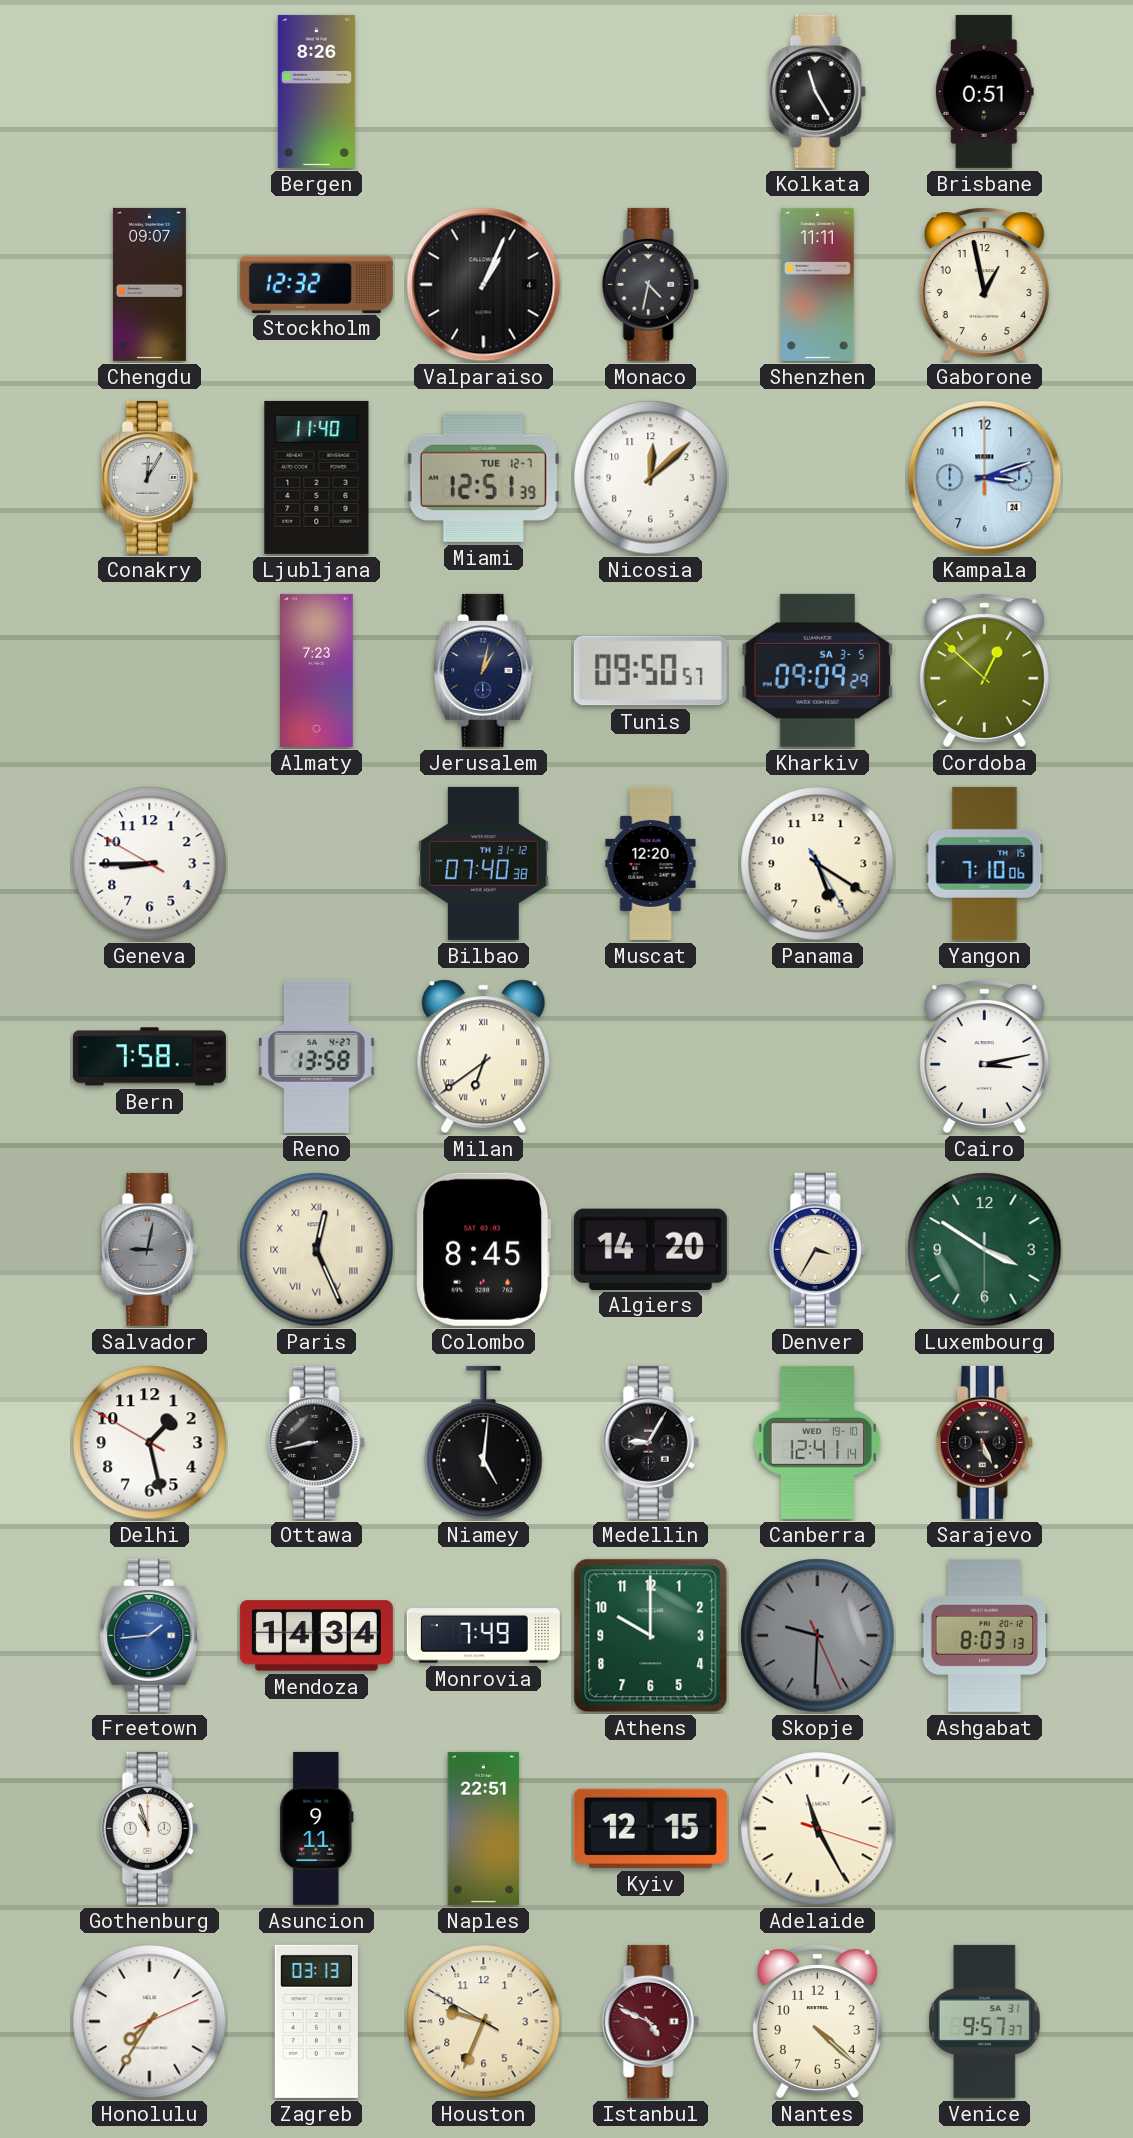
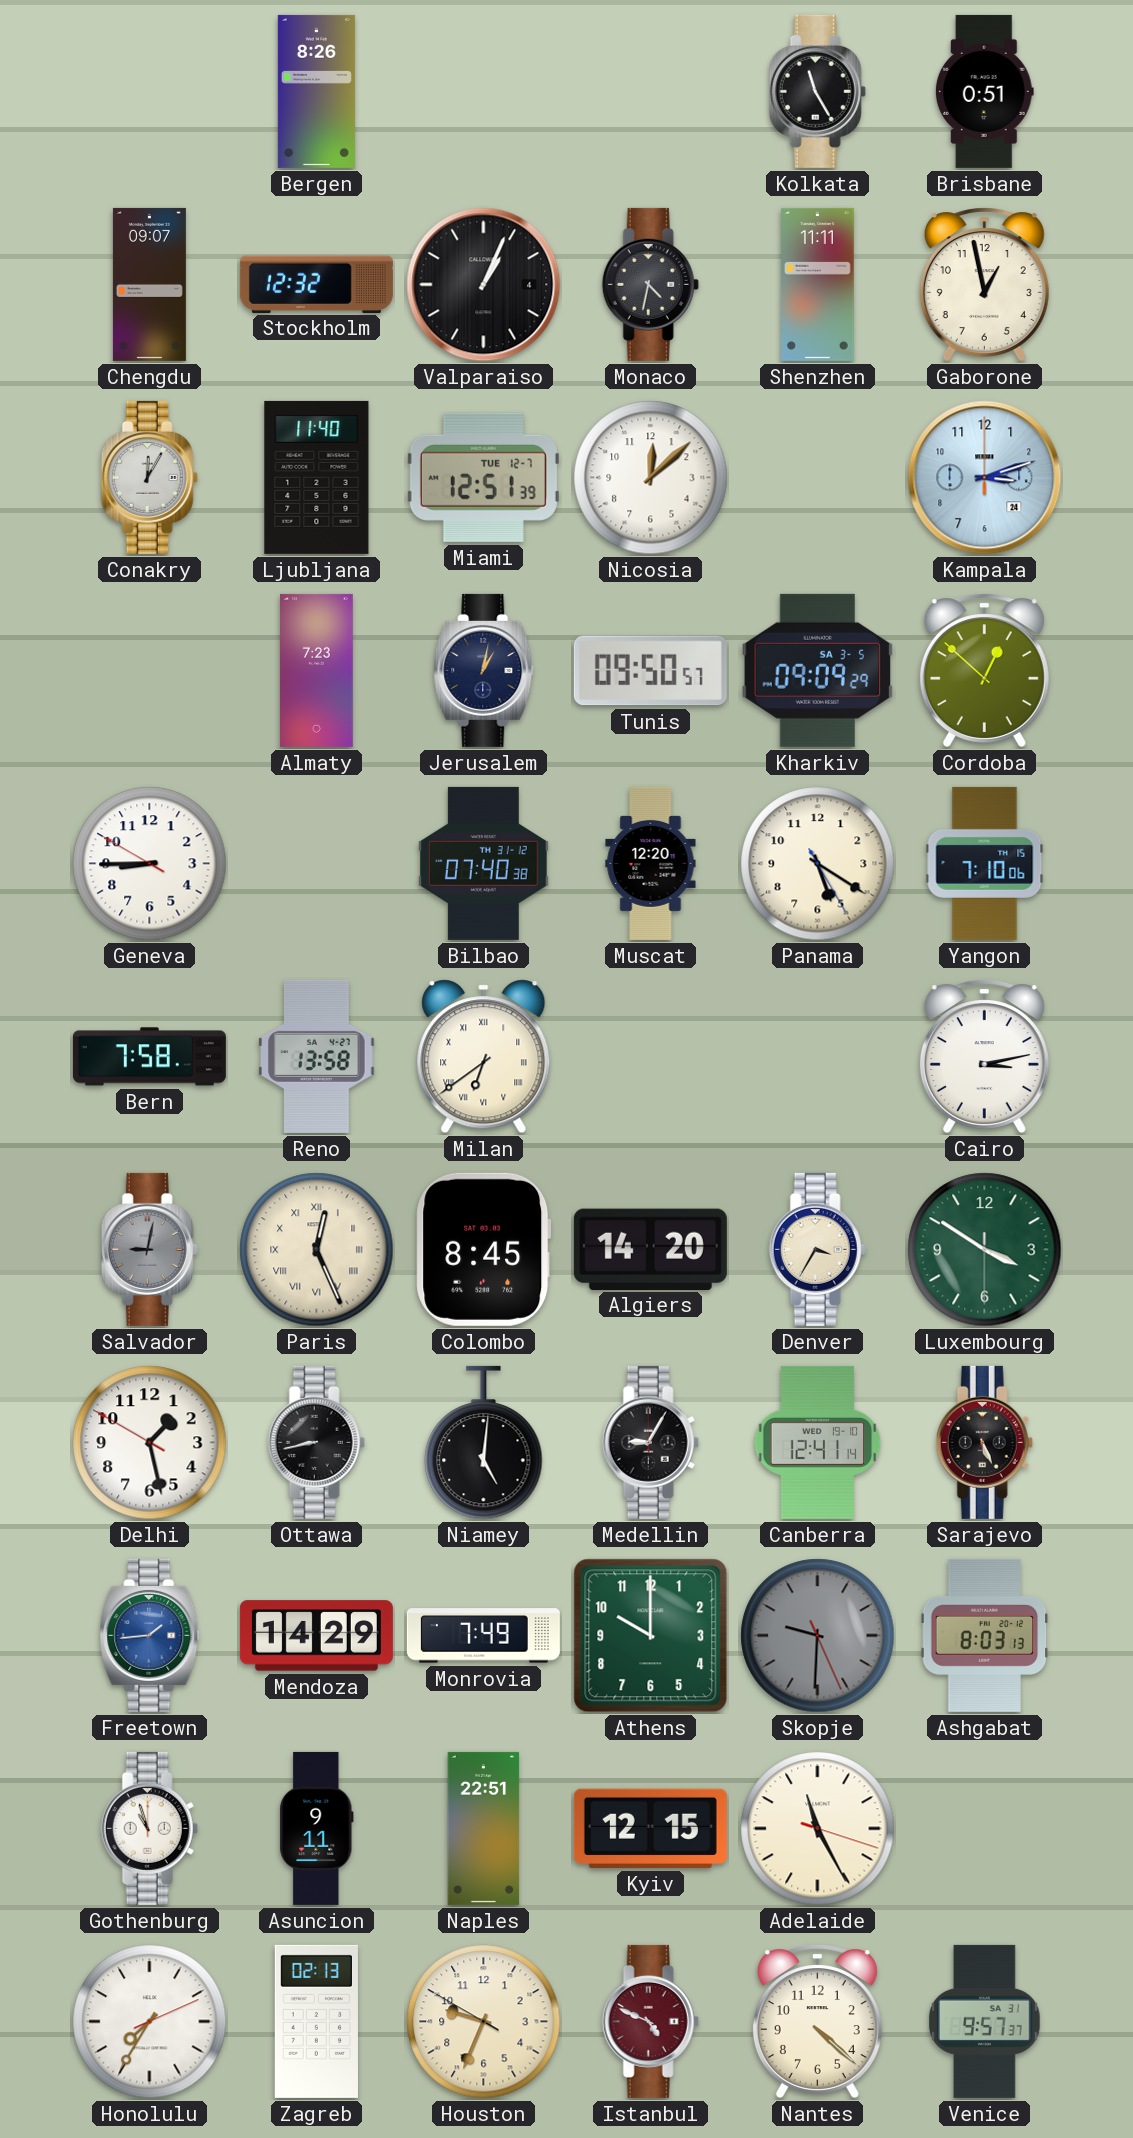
Mendoza: 14:34 -> 14:29 (316, 1636)
Zagreb: 03:13 -> 02:13 (316, 2021)
